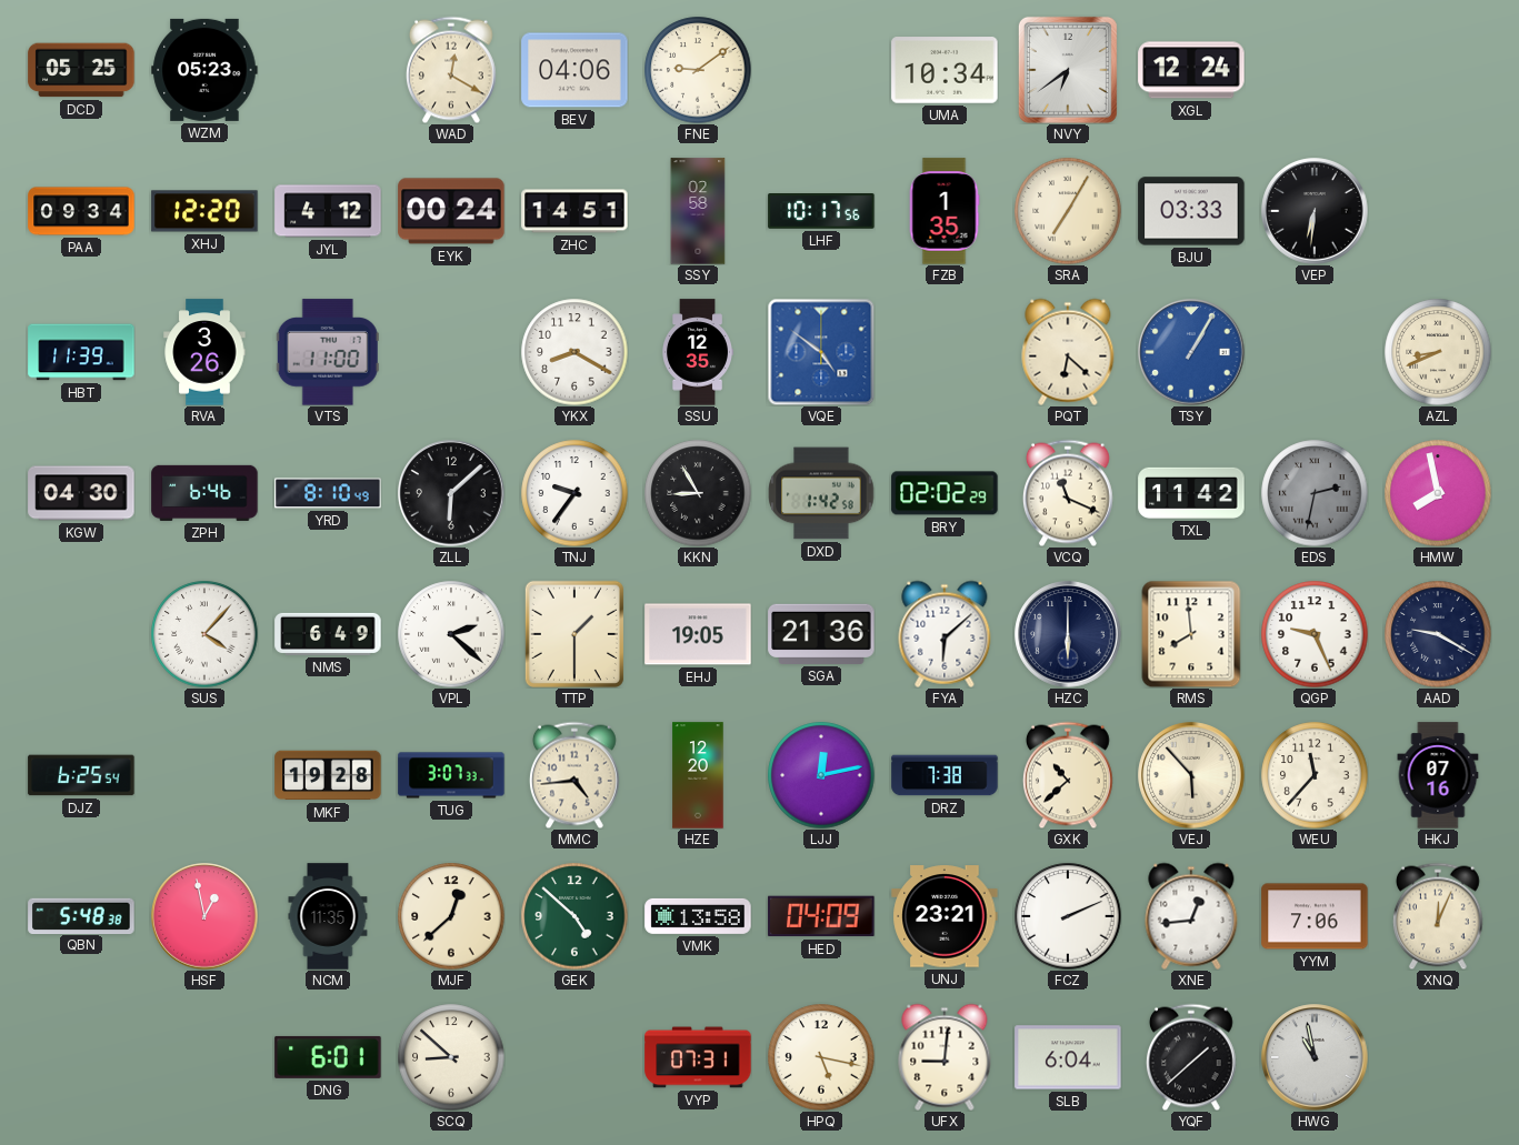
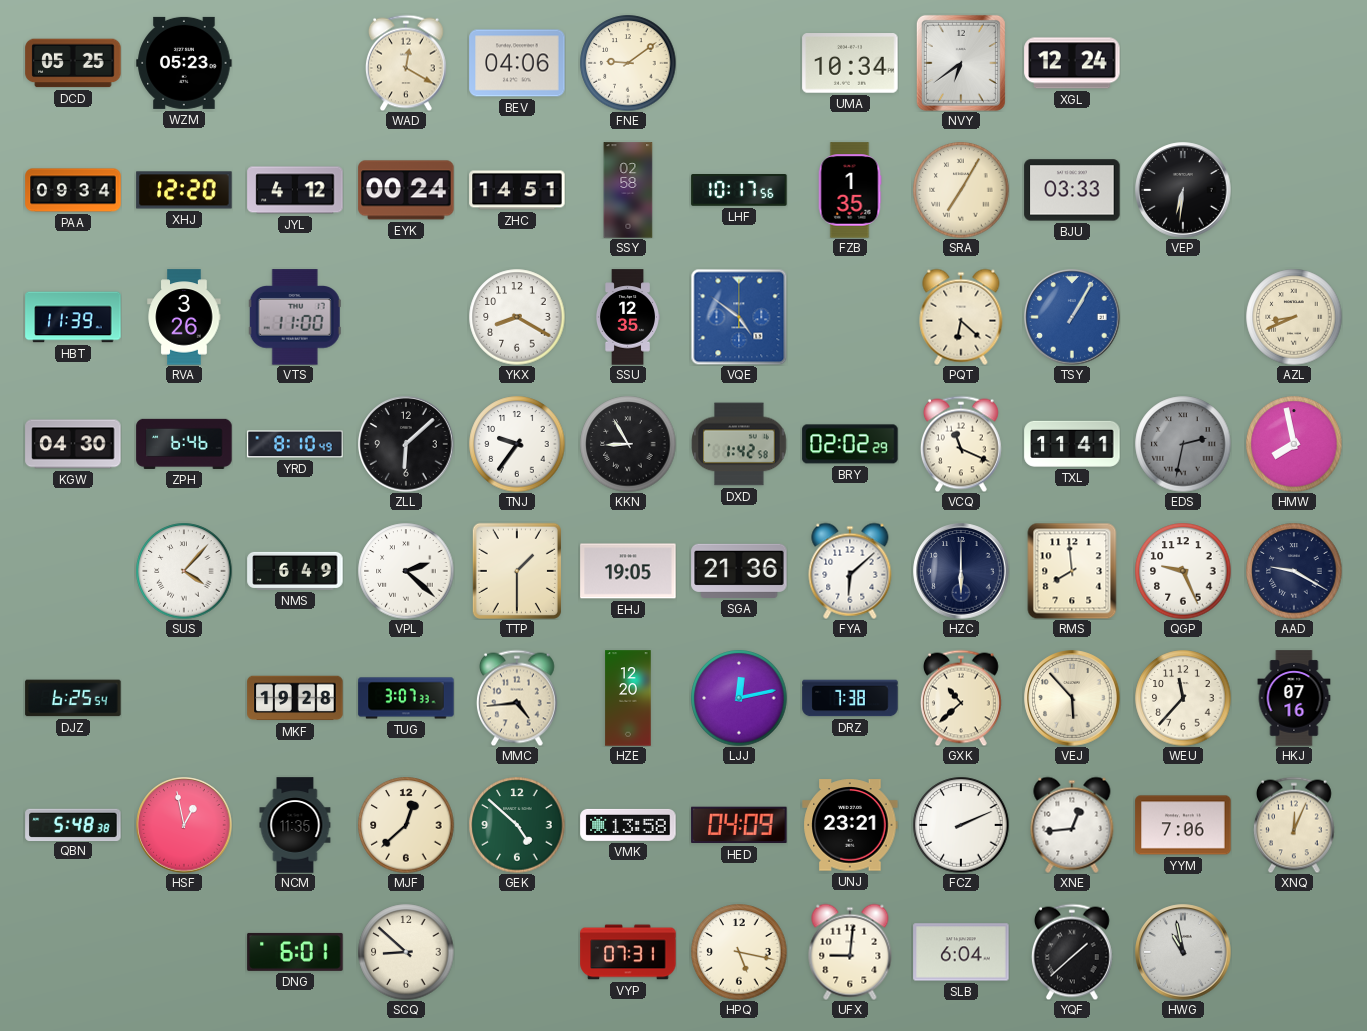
TXL: 11:42 -> 11:41 (1072, 444)
